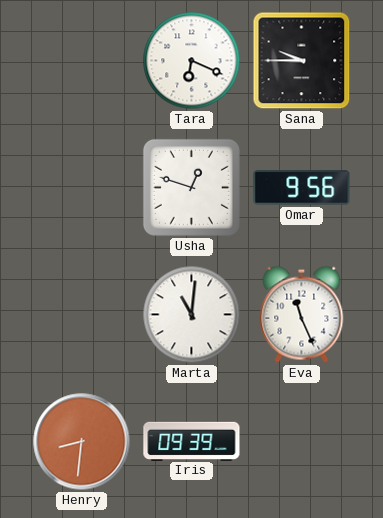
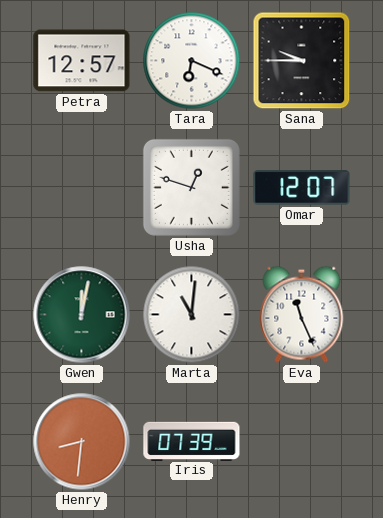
Petra: none -> 12:57 (82, 61)
Omar: 9:56 -> 12:07 (302, 188)
Gwen: none -> 12:02 (82, 315)
Iris: 09:39 -> 07:39 (192, 441)
